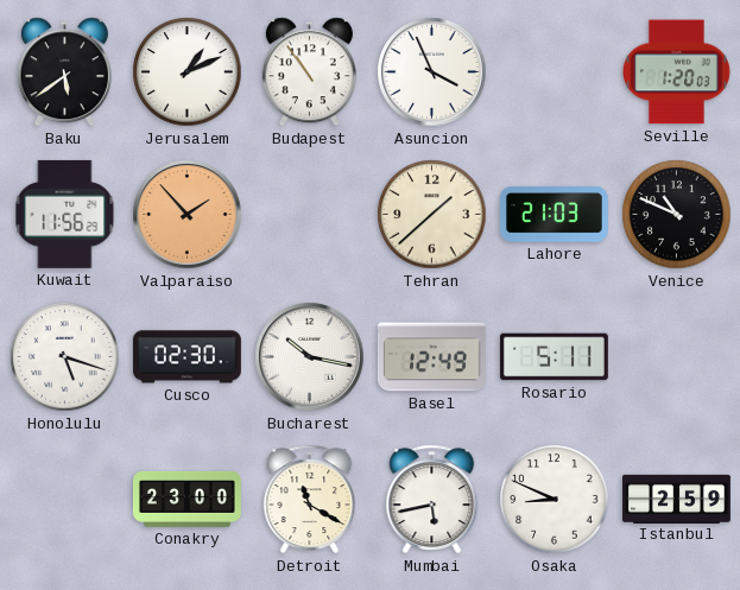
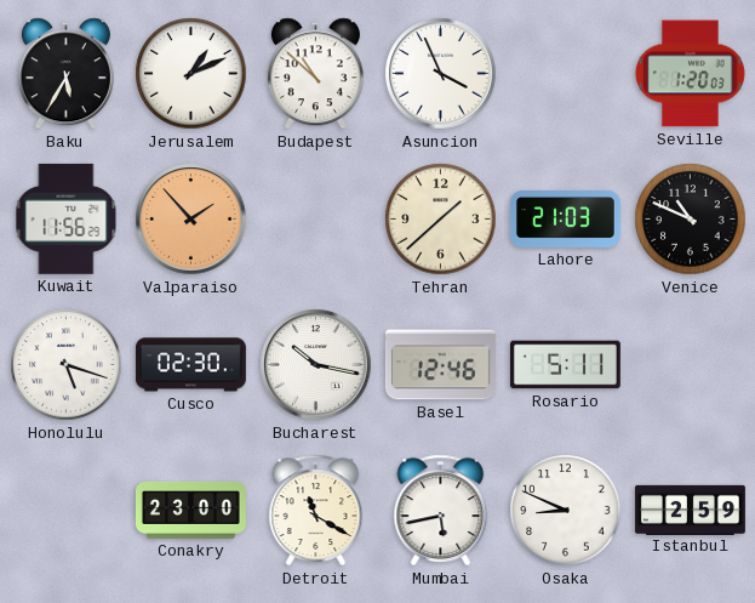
Baku: 5:39 -> 5:35 (65, 74)
Budapest: 10:54 -> 10:52 (315, 74)
Basel: 12:49 -> 12:46 (440, 365)
